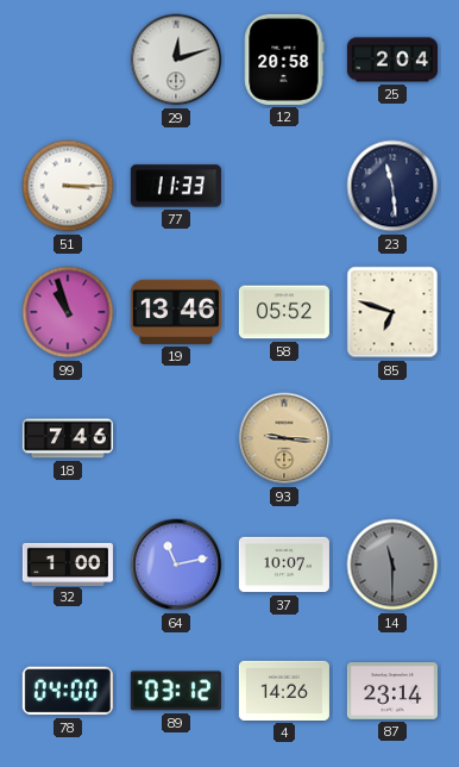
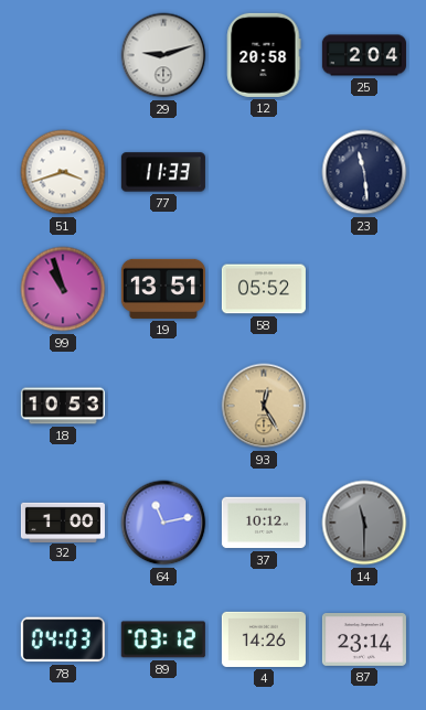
29: 12:12 -> 9:12 (163, 55)
51: 3:15 -> 3:42 (63, 172)
19: 13:46 -> 13:51 (163, 289)
85: 6:48 -> none (392, 312)
18: 7:46 -> 10:53 (63, 406)
93: 9:16 -> 12:25 (264, 406)
37: 10:07 -> 10:12 (264, 523)
78: 04:00 -> 04:03 (63, 639)
